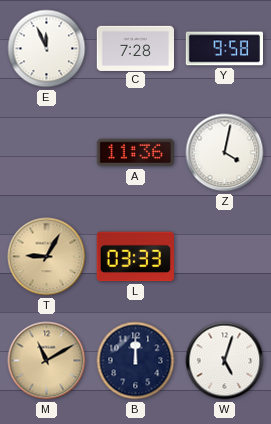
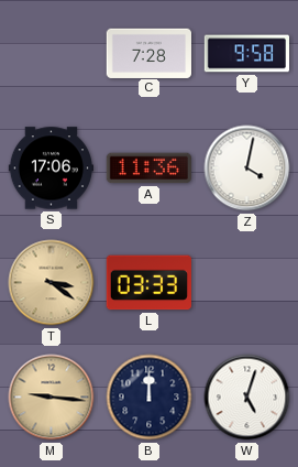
E: 11:56 -> none (47, 49)
S: none -> 17:06 (51, 169)
T: 9:05 -> 3:21 (52, 283)
M: 11:10 -> 9:16 (52, 398)
